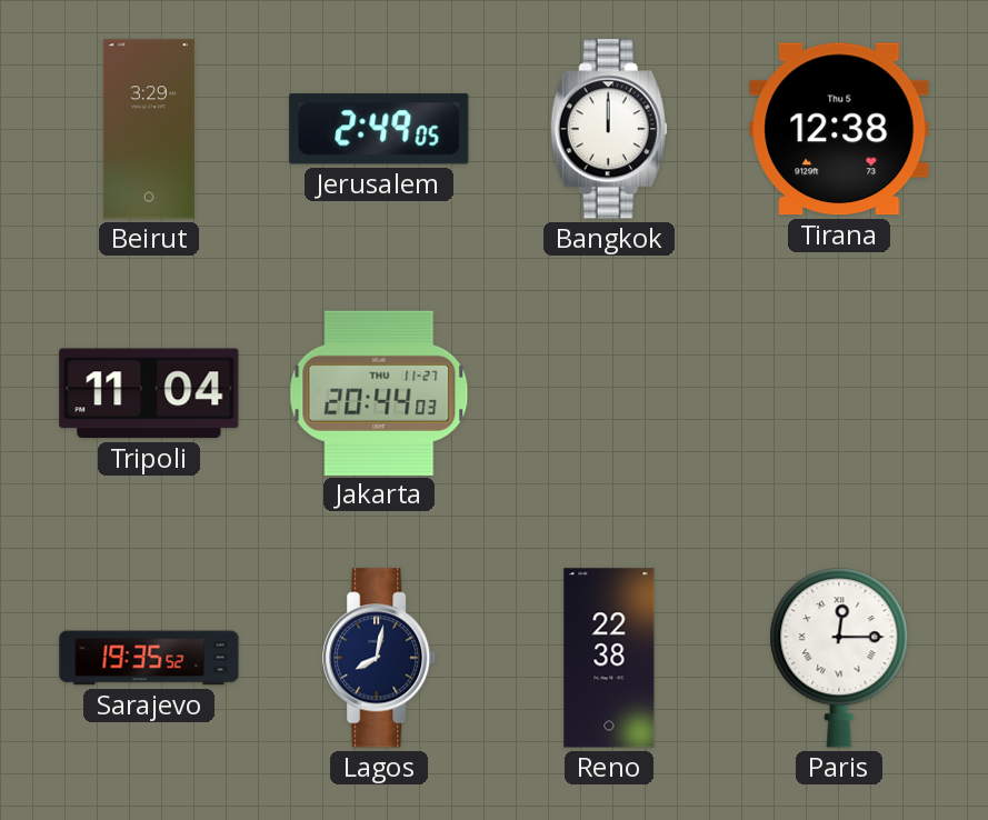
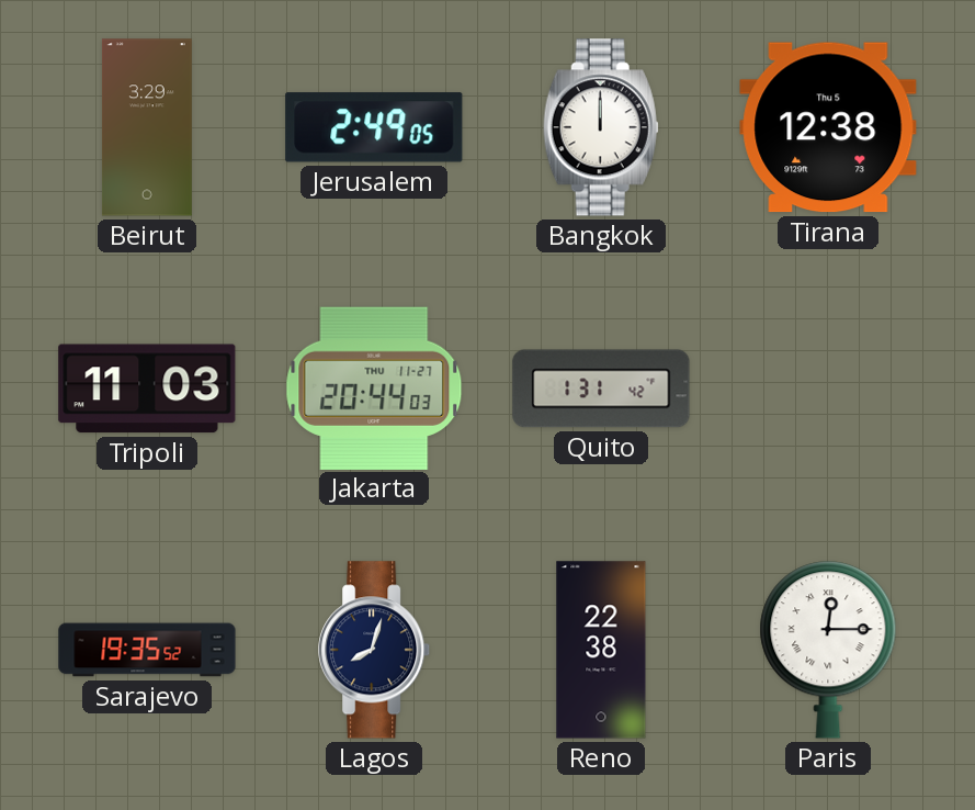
Tripoli: 11:04 -> 11:03 (147, 389)
Quito: none -> 1:31 (601, 389)
Lagos: 8:02 -> 8:03 (375, 650)
